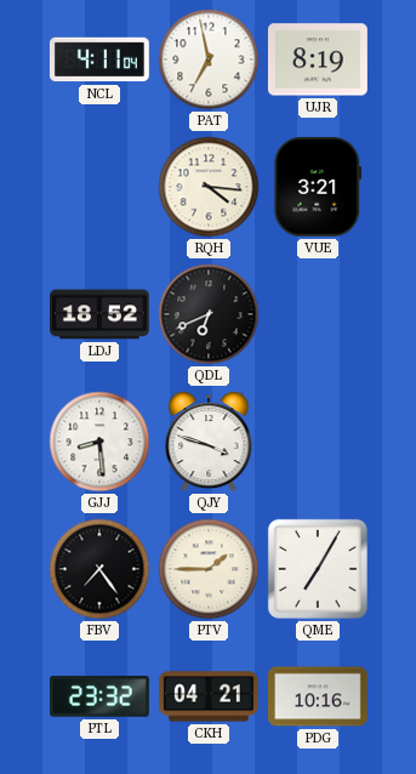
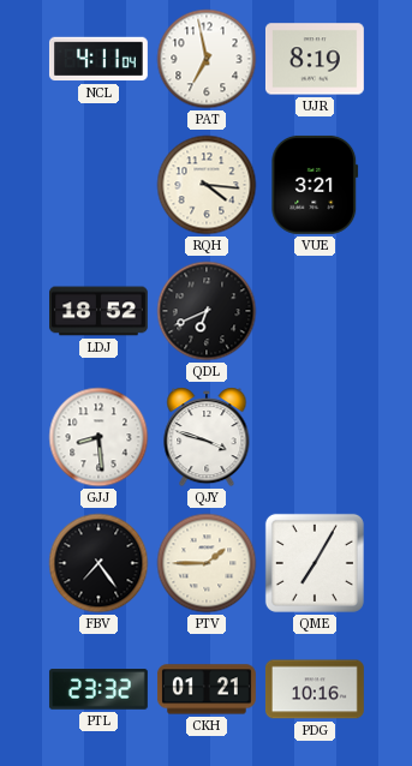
CKH: 04:21 -> 01:21 (207, 689)
